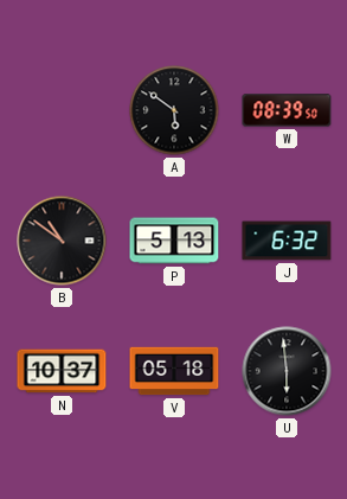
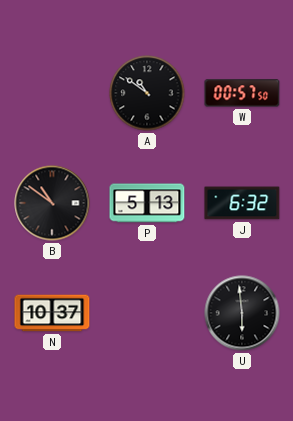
A: 5:51 -> 10:51 (147, 93)
W: 08:39 -> 00:57 (242, 93)
V: 05:18 -> none (174, 371)
